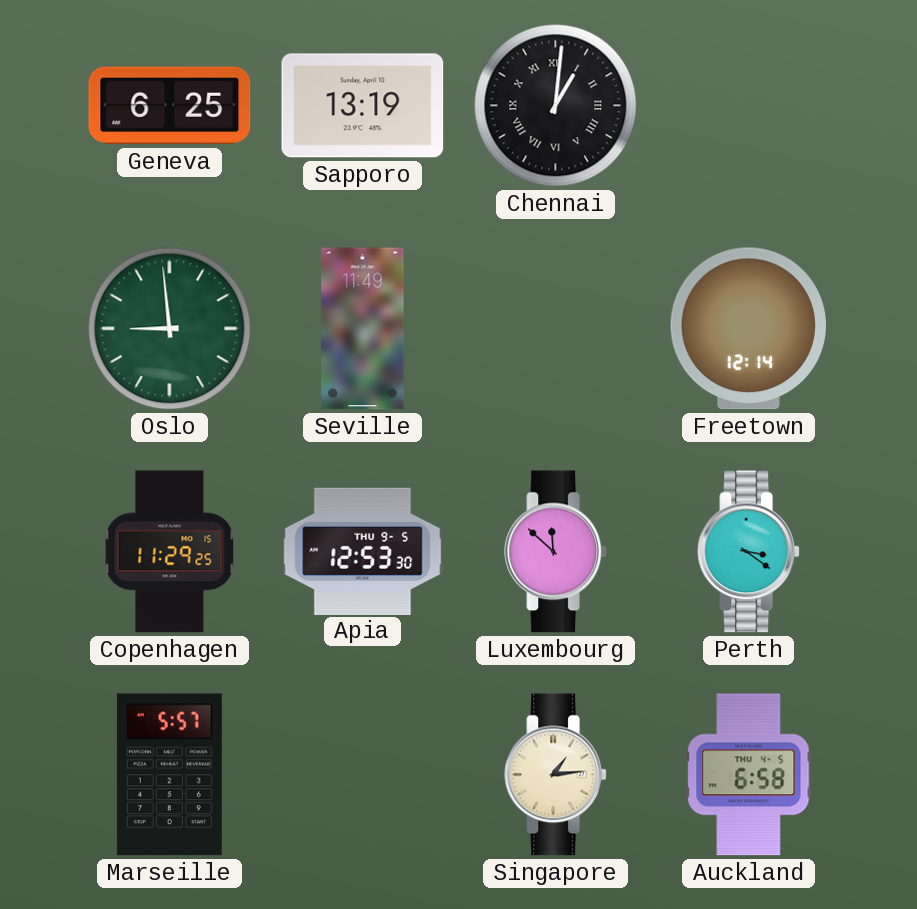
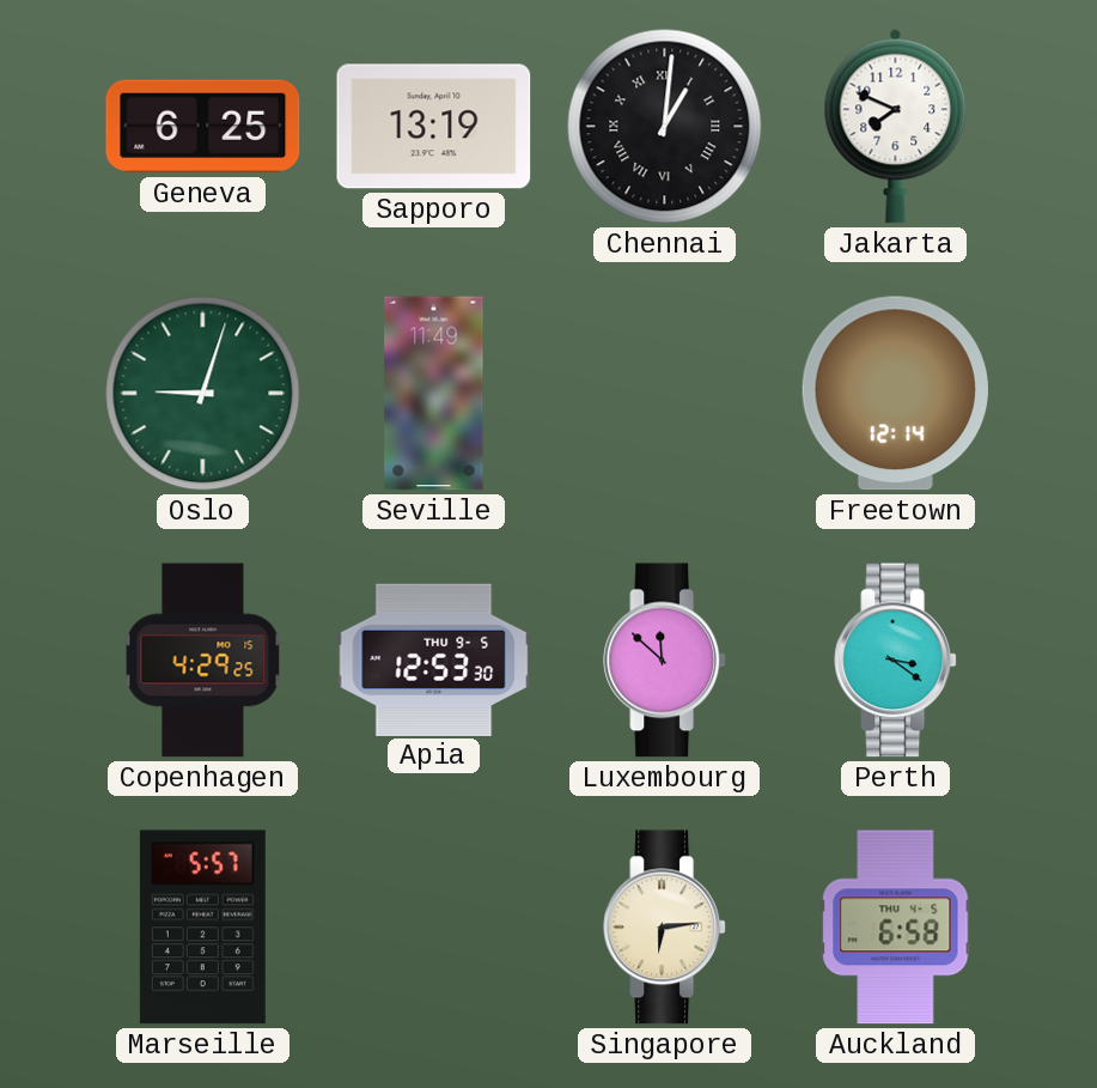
Jakarta: none -> 7:49 (896, 126)
Oslo: 8:59 -> 9:03 (203, 394)
Copenhagen: 11:29 -> 4:29 (203, 661)
Singapore: 1:14 -> 6:14 (665, 928)
